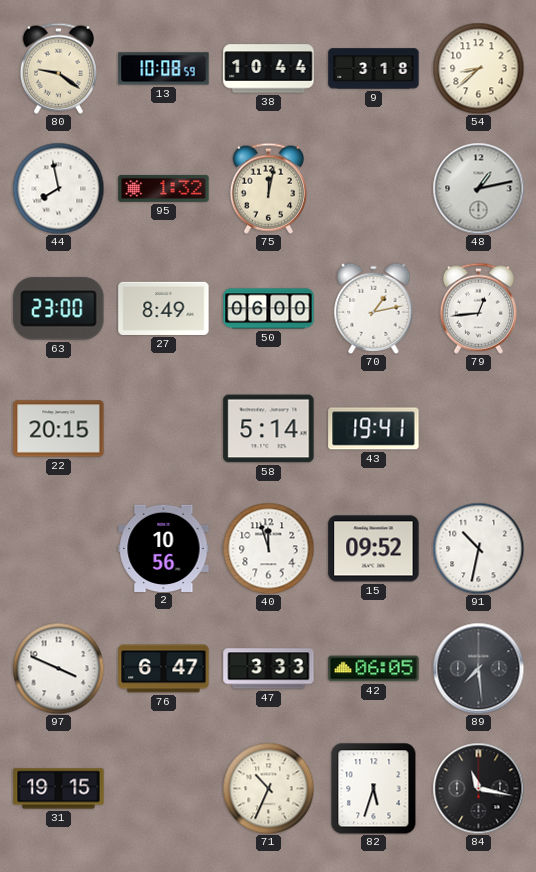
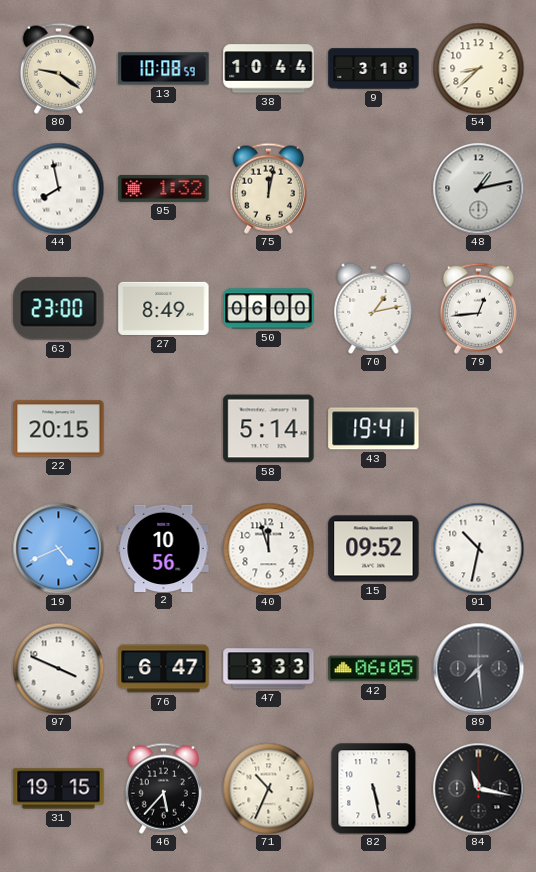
19: none -> 4:41 (58, 548)
46: none -> 5:37 (163, 788)
82: 5:33 -> 5:28 (374, 788)
